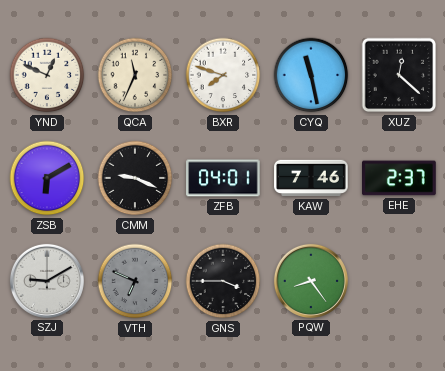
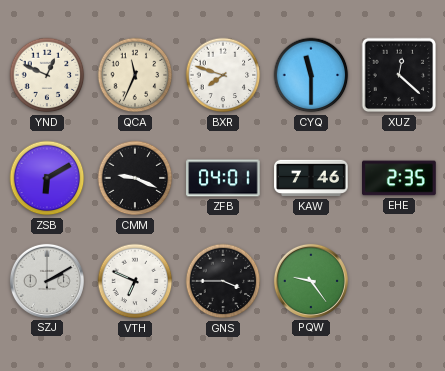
CYQ: 11:28 -> 11:30 (311, 75)
EHE: 2:37 -> 2:35 (400, 178)
SZJ: 9:10 -> 2:10 (47, 281)
VTH dial: grey -> white (135, 281)
PQW: 8:24 -> 9:24 (311, 281)
